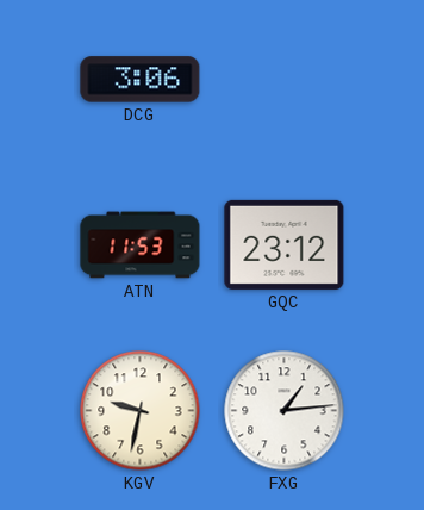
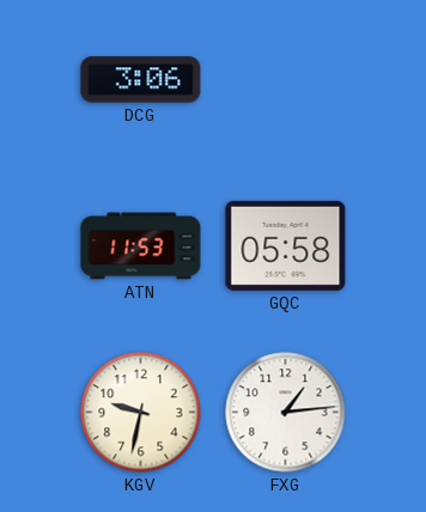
GQC: 23:12 -> 05:58 (286, 245)
